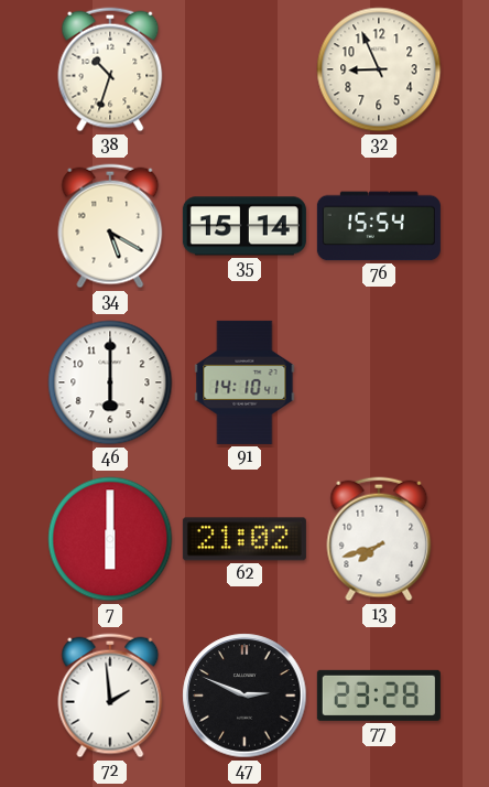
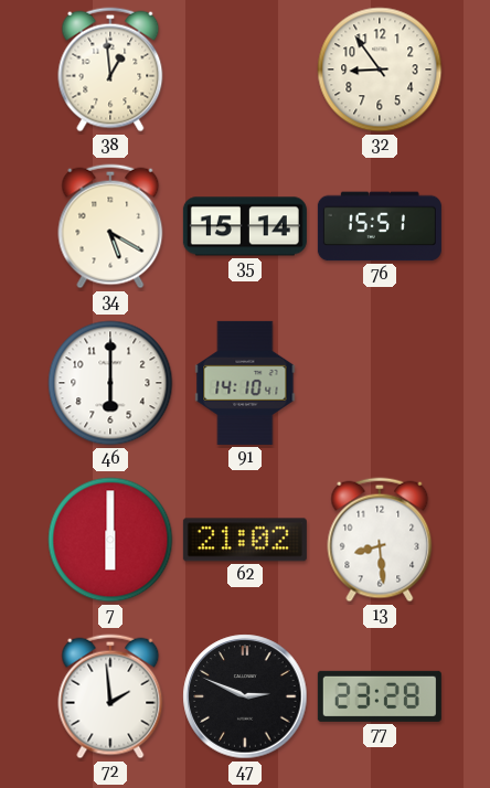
38: 10:33 -> 12:59 (110, 70)
32: 8:56 -> 8:54 (380, 70)
76: 15:54 -> 15:51 (380, 226)
13: 7:42 -> 8:29 (380, 540)
